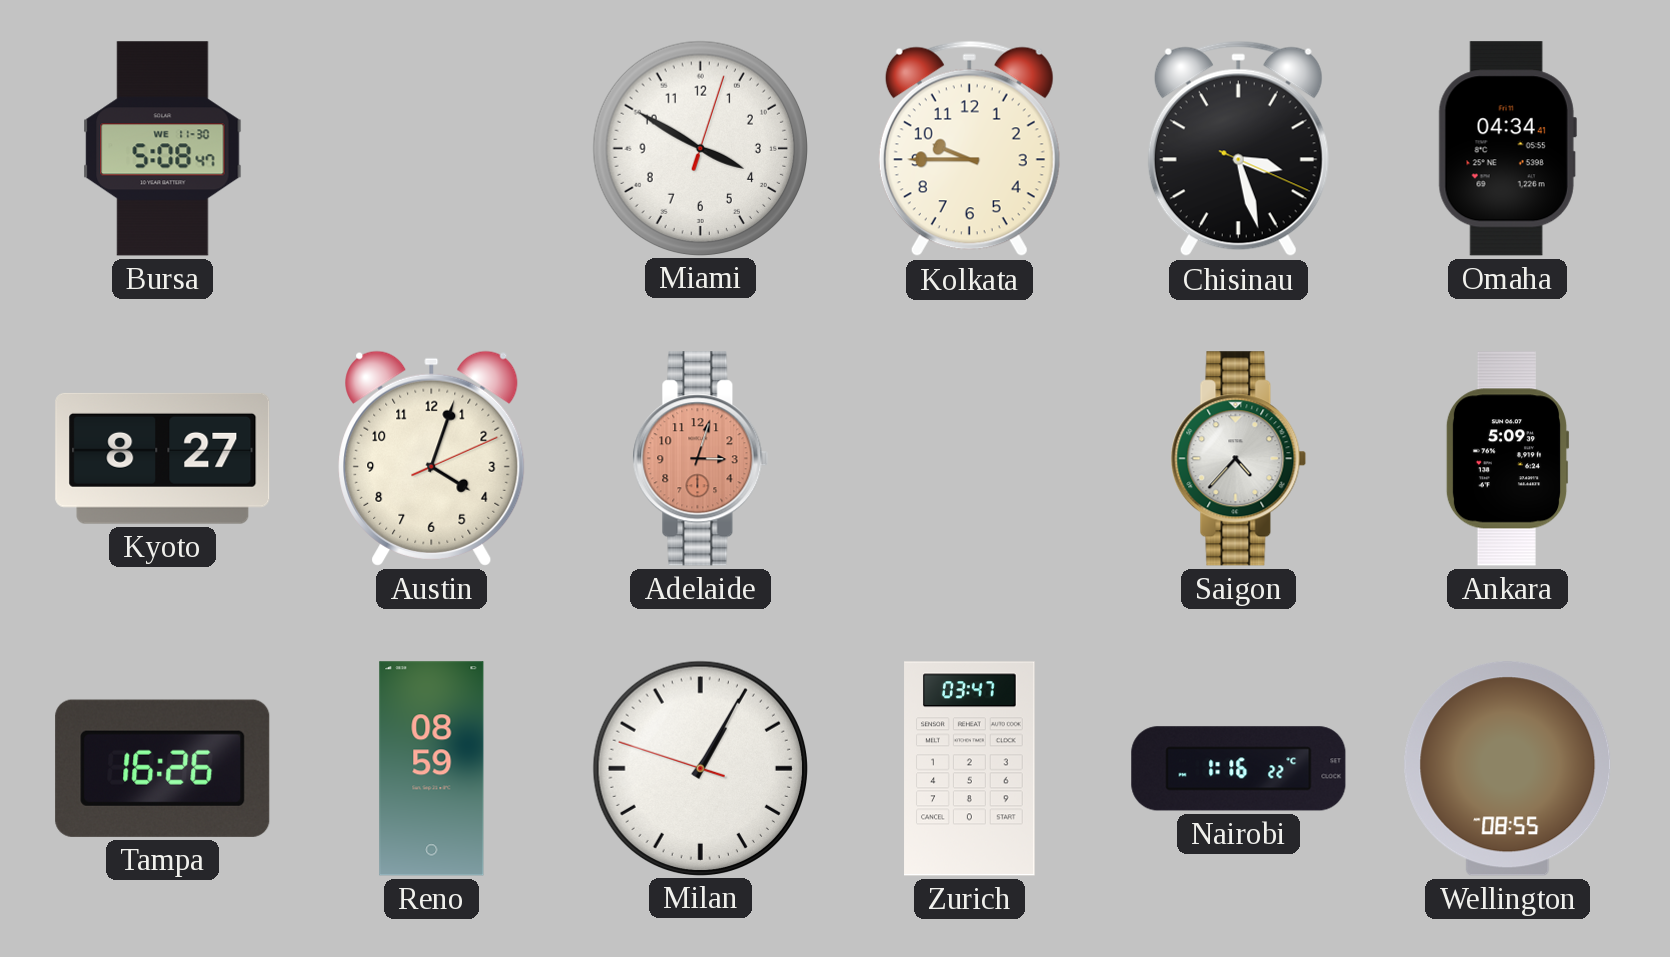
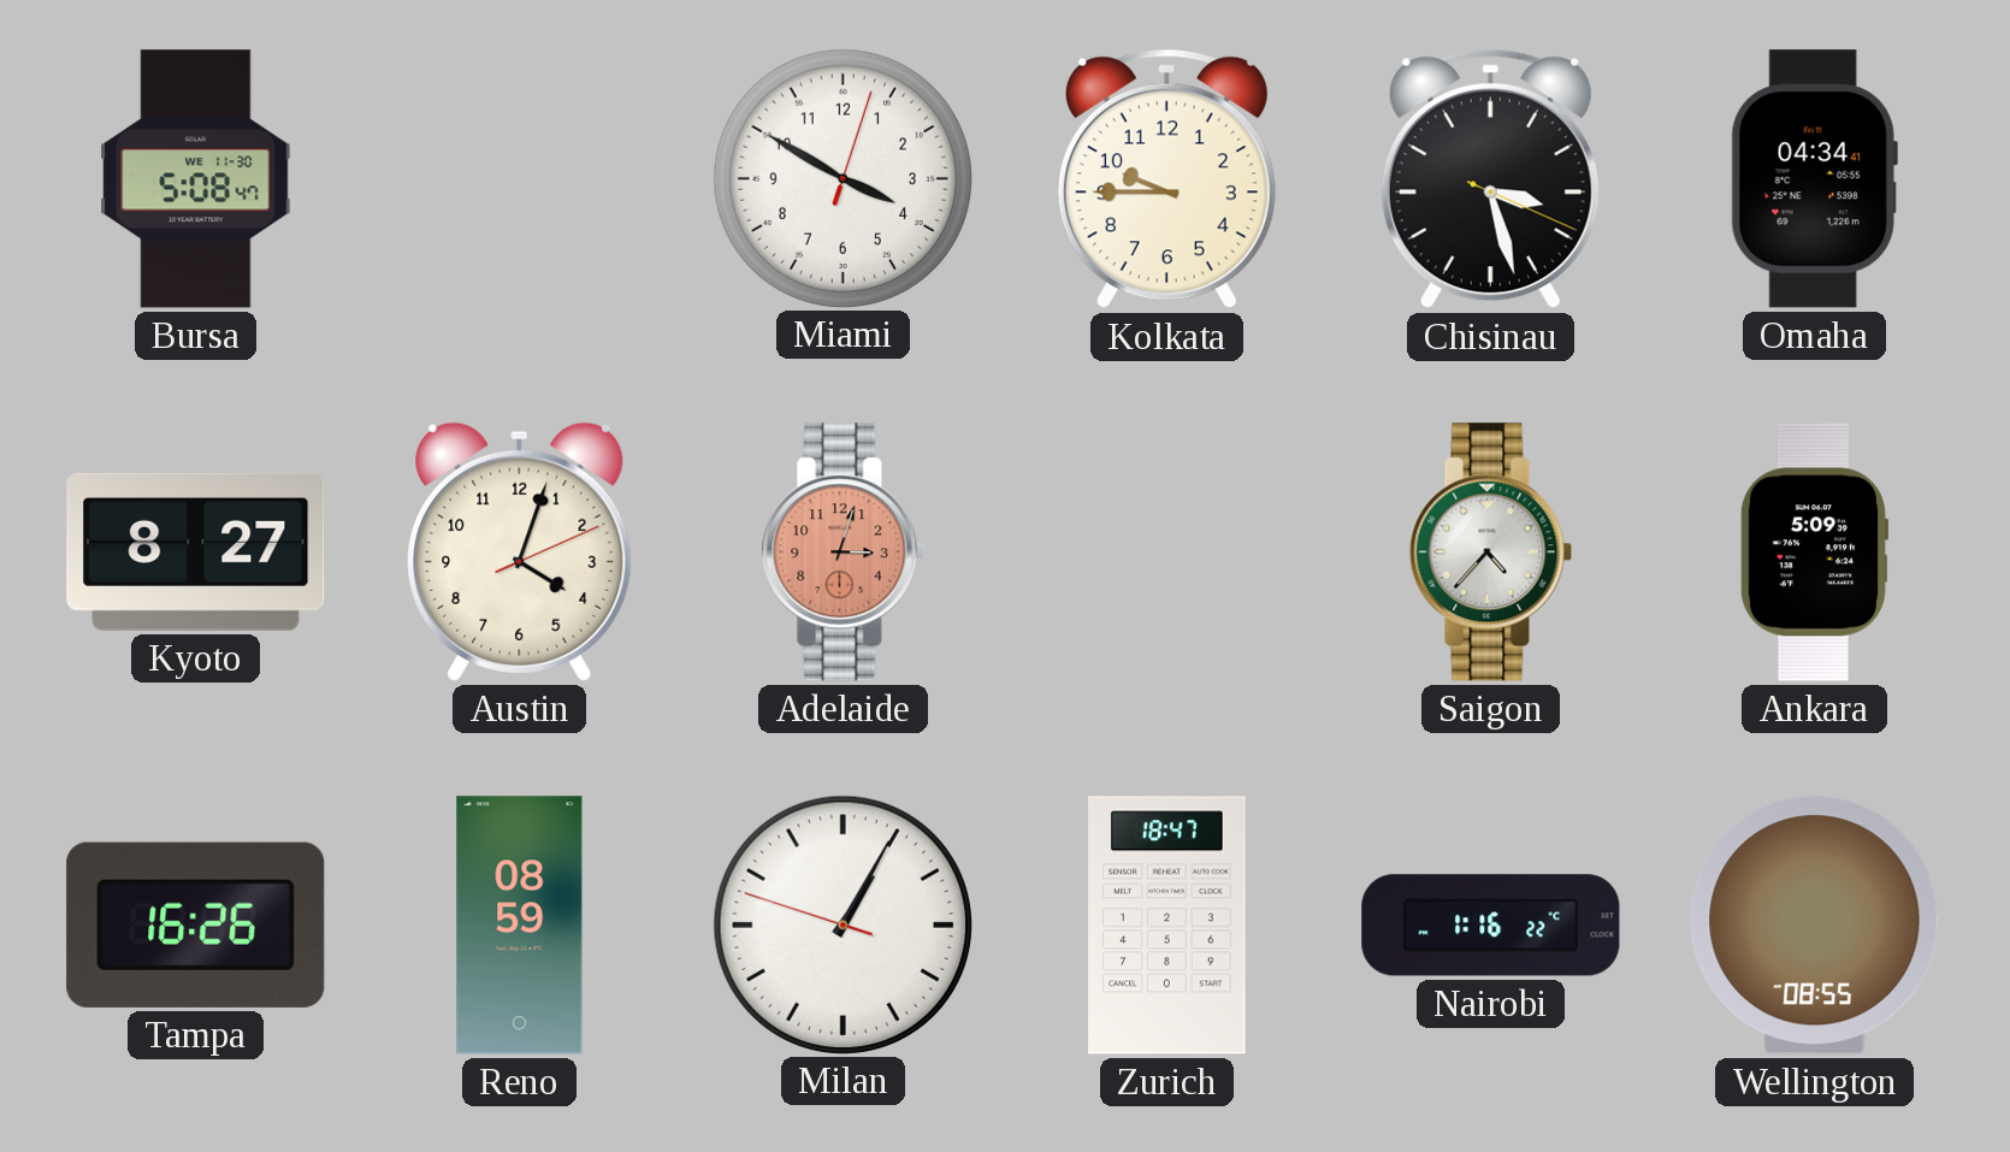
Zurich: 03:47 -> 18:47 (1167, 926)
